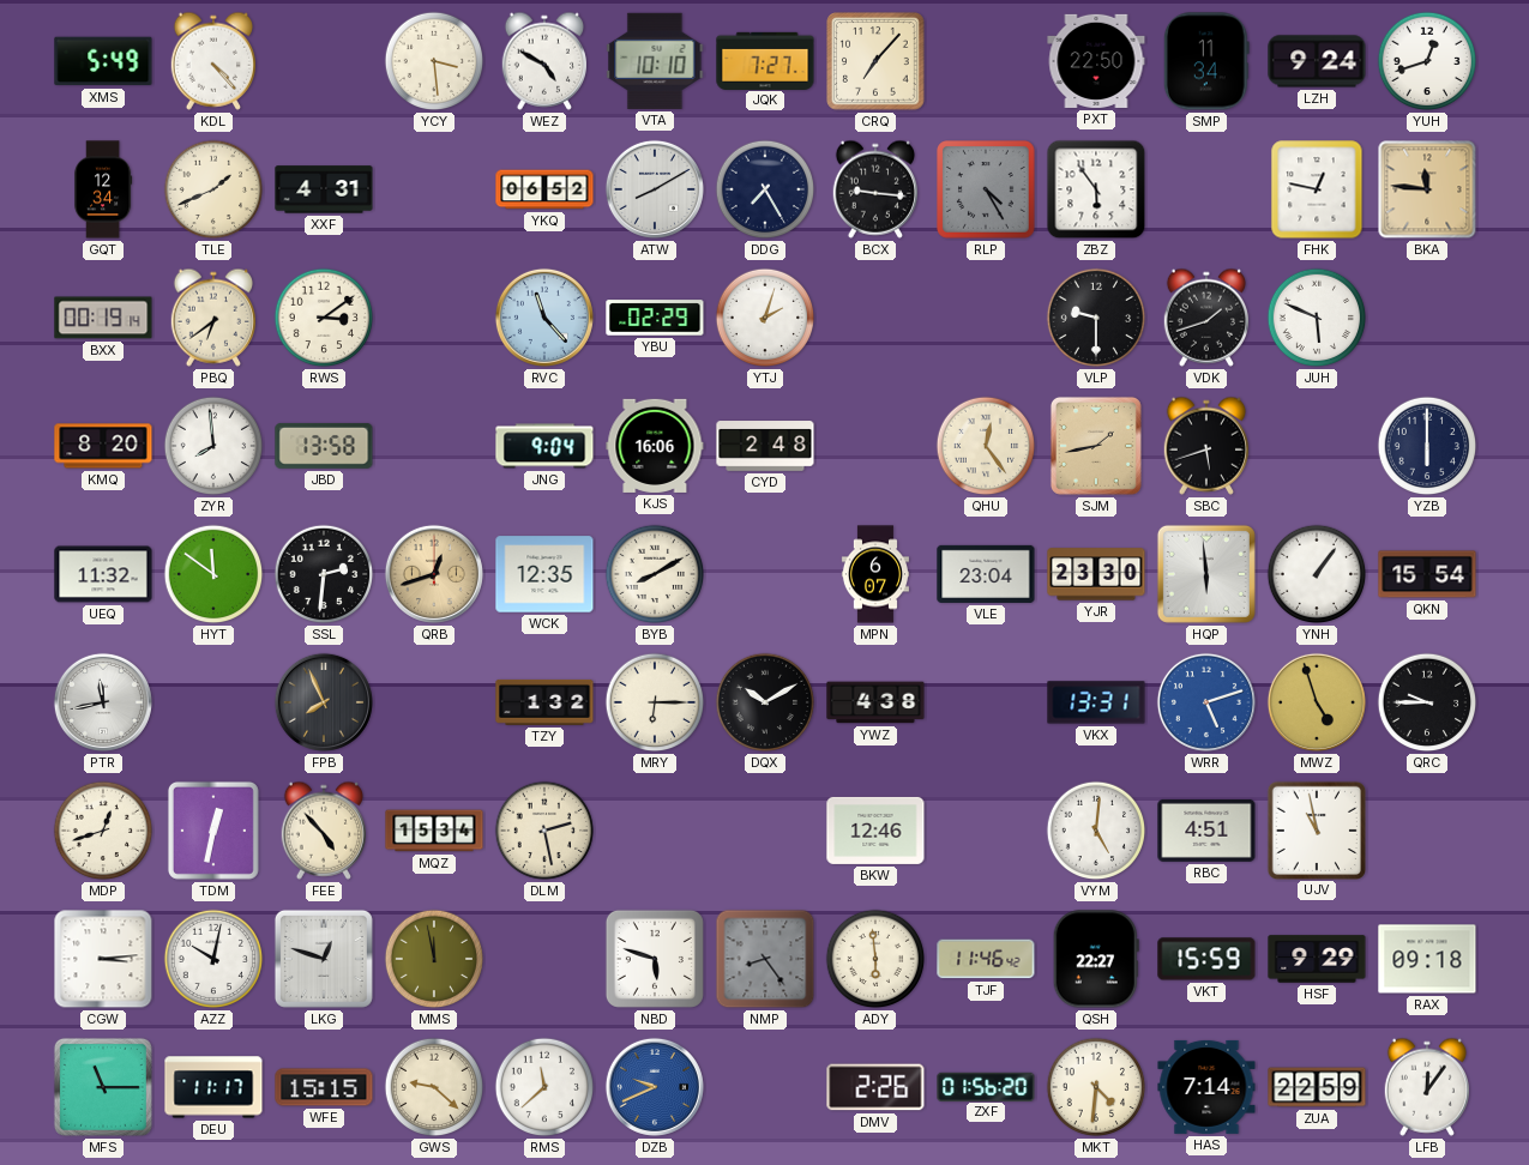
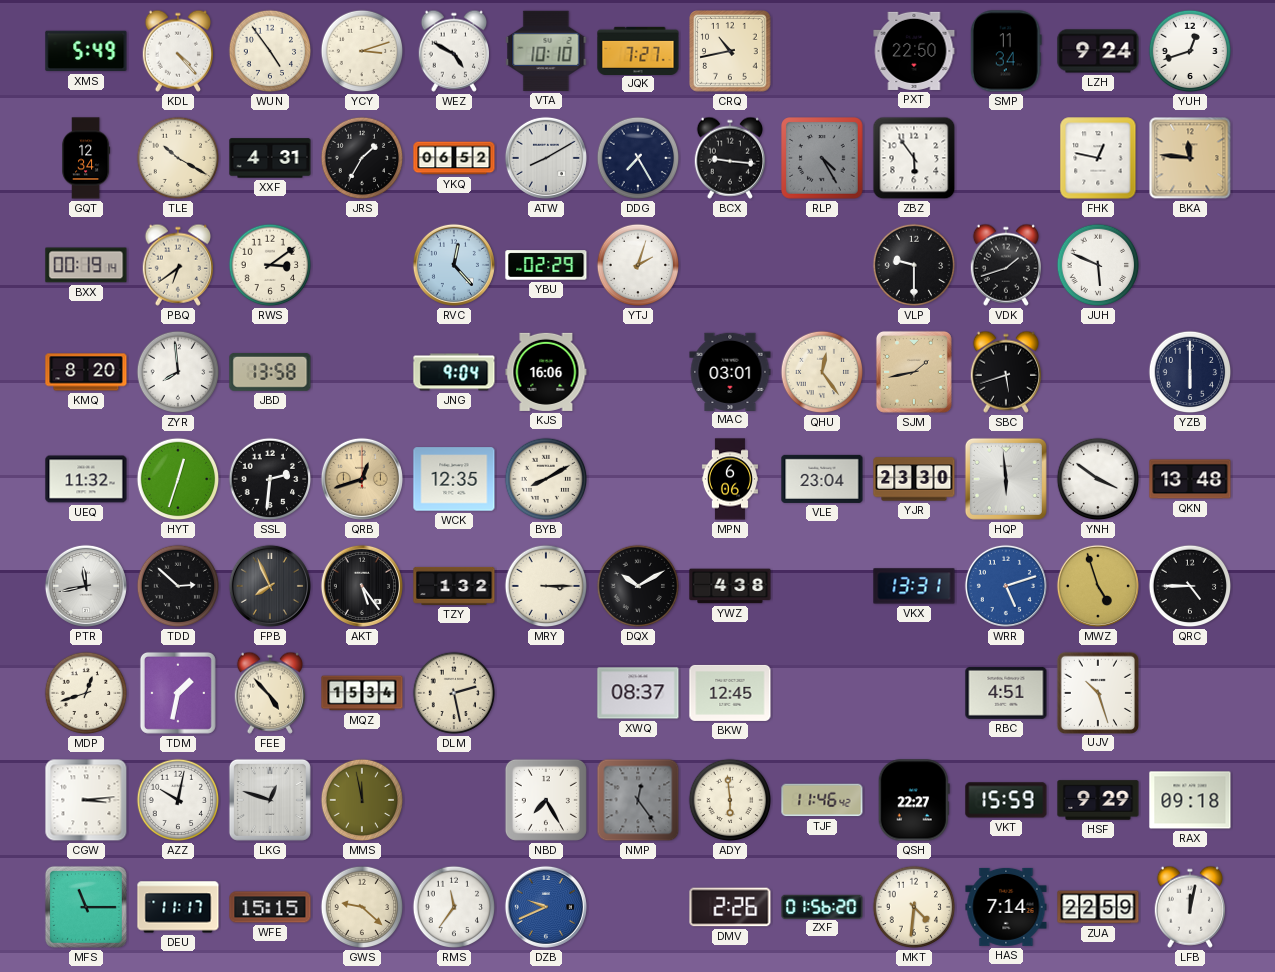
WUN: none -> 4:54 (270, 51)
YCY: 3:29 -> 3:12 (362, 51)
CRQ: 7:07 -> 10:43 (730, 51)
TLE: 1:41 -> 10:20 (178, 158)
JRS: none -> 1:35 (362, 158)
RVC: 11:23 -> 12:23 (454, 265)
CYD: 2:48 -> none (765, 446)
MAC: none -> 03:01 (730, 371)
HYT: 11:51 -> 12:33 (178, 479)
MPN: 6:07 -> 6:06 (730, 479)
YNH: 1:06 -> 3:51 (1098, 479)
QKN: 15:54 -> 13:48 (1190, 479)
TDD: none -> 2:52 (178, 586)
AKT: none -> 5:24 (362, 586)
MRY: 6:15 -> 3:15 (546, 586)
QRC: 9:45 -> 4:45 (1190, 586)
TDM: 12:32 -> 1:32 (178, 693)
XWQ: none -> 08:37 (638, 693)
BKW: 12:46 -> 12:45 (730, 693)
VYM: 5:01 -> none (1096, 831)
UJV: 10:58 -> 10:27 (1097, 692)
NBD: 5:48 -> 7:25 (546, 800)
NMP: 8:24 -> 12:24 (638, 800)
RMS: 11:38 -> 11:36 (454, 907)
LFB: 12:06 -> 12:02 (1189, 907)
